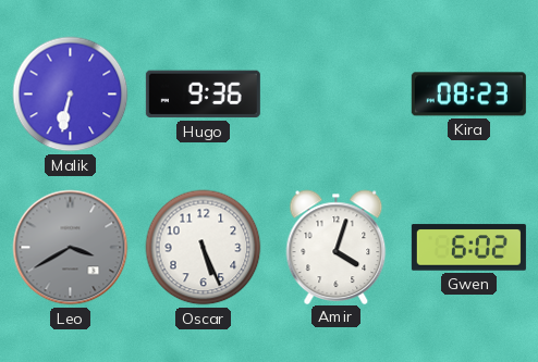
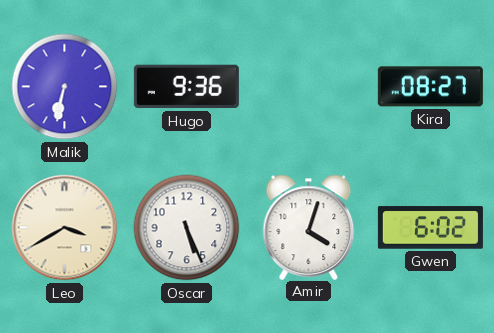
Kira: 08:23 -> 08:27 (430, 87)
Leo dial: grey -> cream (65, 228)
